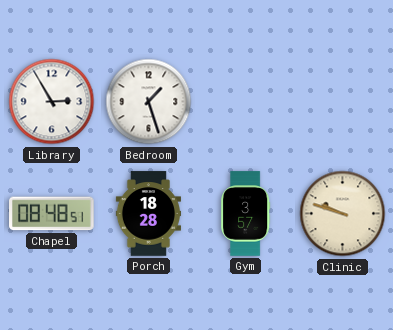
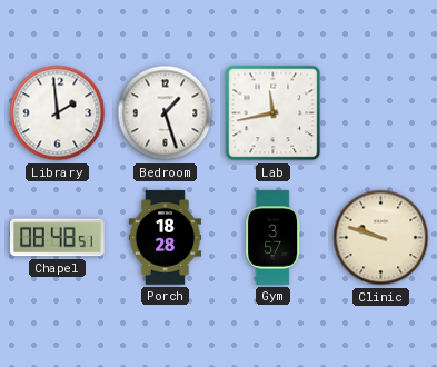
Library: 2:55 -> 1:59 (58, 113)
Lab: none -> 11:43 (274, 113)
